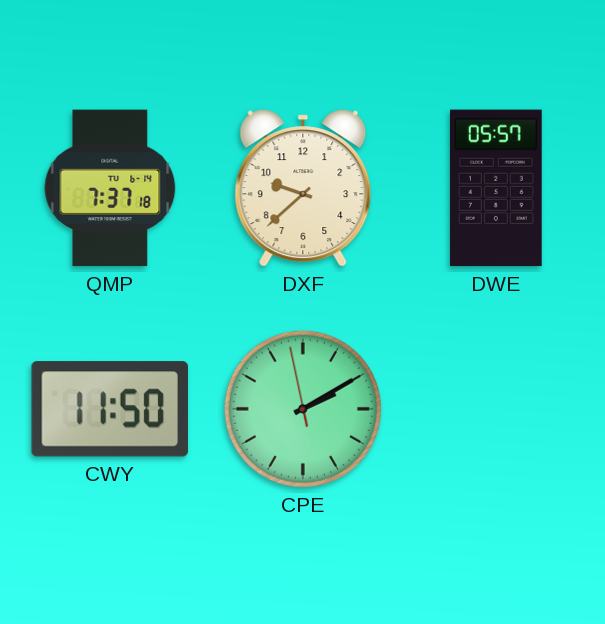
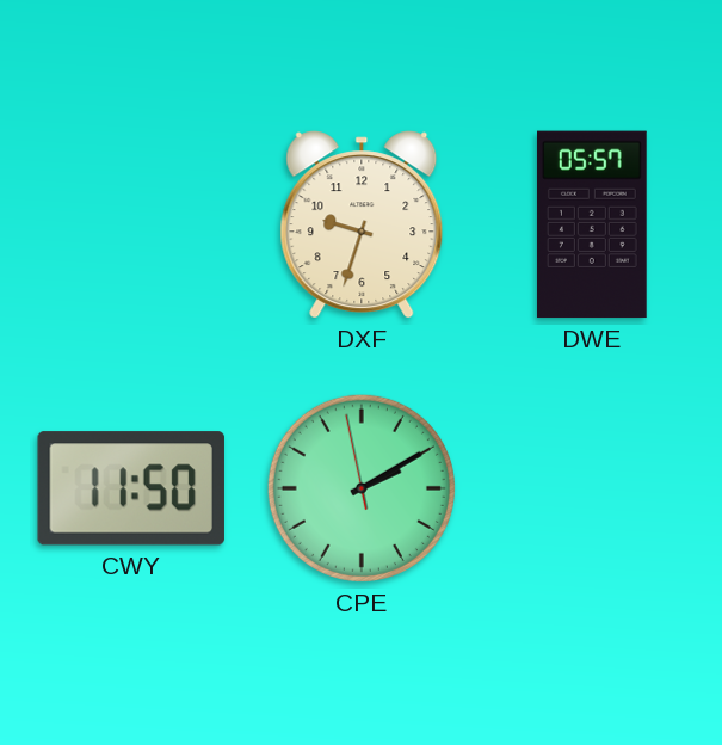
QMP: 7:37 -> none (110, 188)
DXF: 9:38 -> 9:33 (362, 224)
